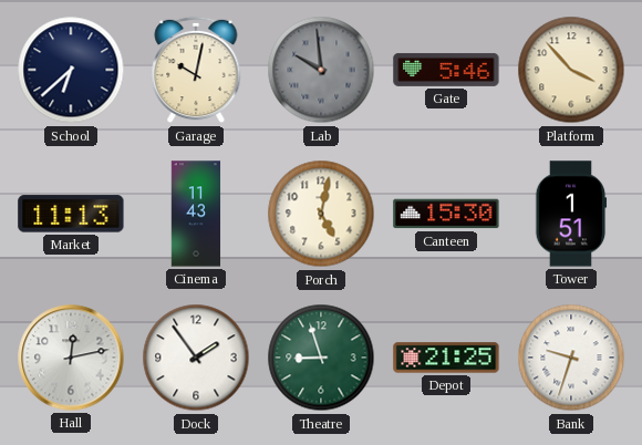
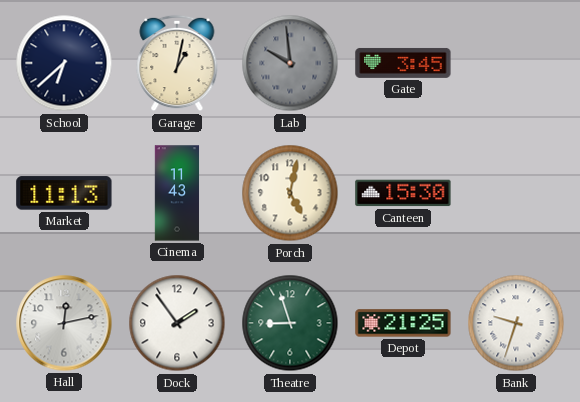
Garage: 10:02 -> 1:02 (177, 63)
Gate: 5:46 -> 3:45 (403, 63)
Platform: 3:53 -> none (571, 70)
Tower: 1:51 -> none (571, 214)
